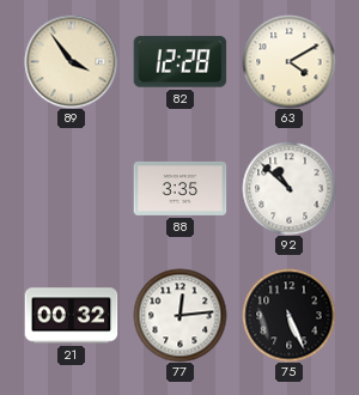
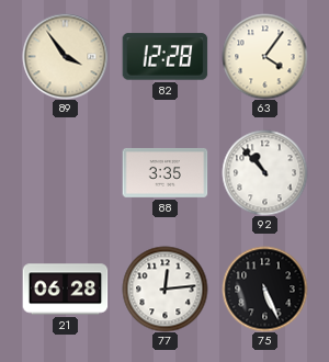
63: 4:10 -> 4:06 (264, 56)
92: 10:52 -> 10:53 (264, 172)
21: 00:32 -> 06:28 (65, 290)
